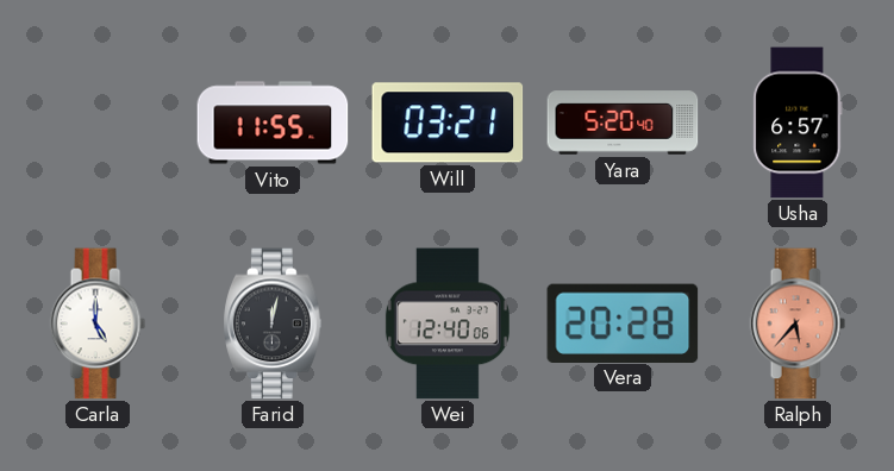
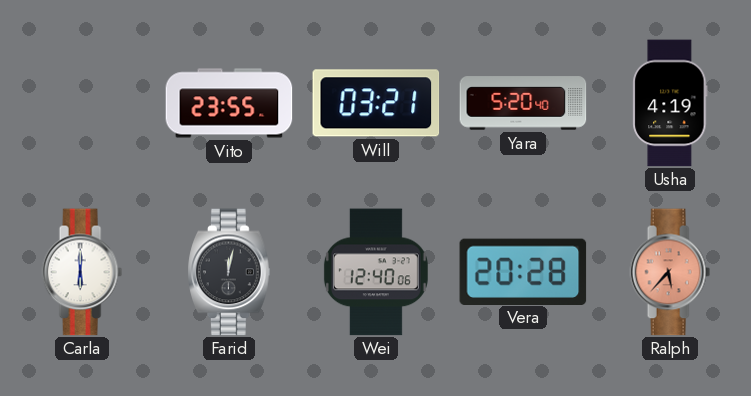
Vito: 11:55 -> 23:55 (229, 103)
Usha: 6:57 -> 4:19 (670, 103)
Carla: 5:00 -> 6:00 (82, 272)
